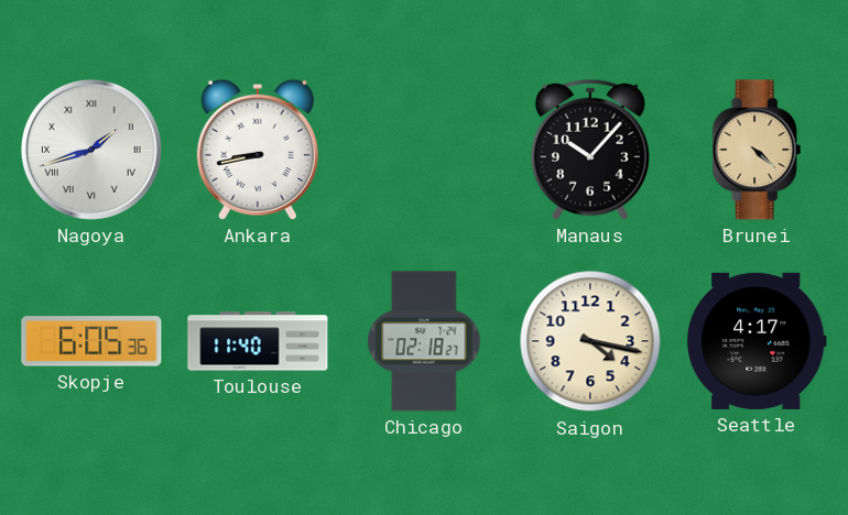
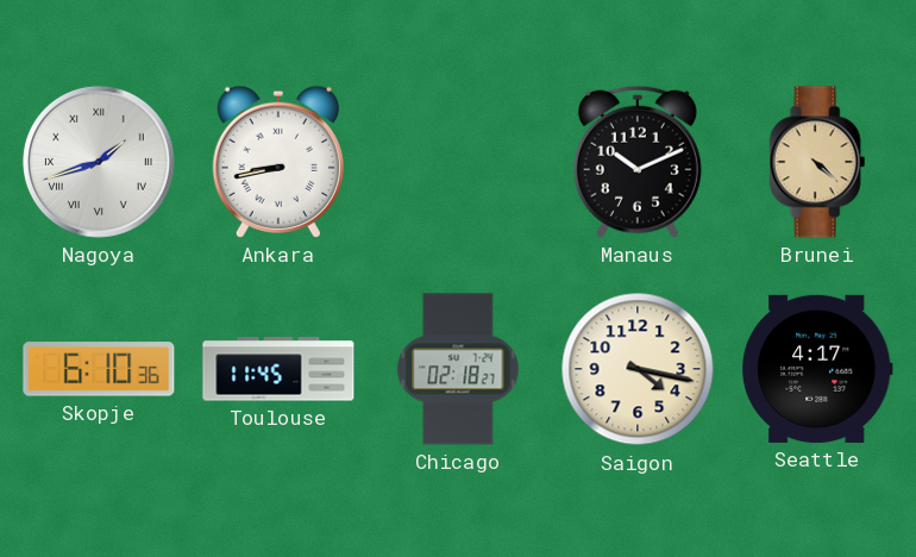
Manaus: 10:07 -> 10:11 (638, 162)
Skopje: 6:05 -> 6:10 (99, 369)
Toulouse: 11:40 -> 11:45 (278, 369)
